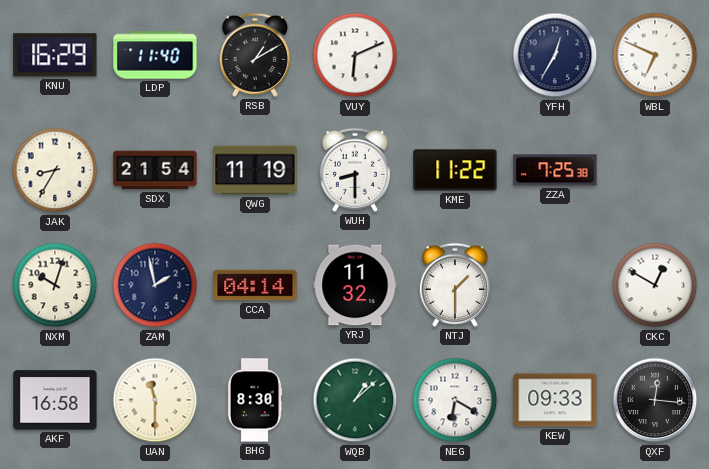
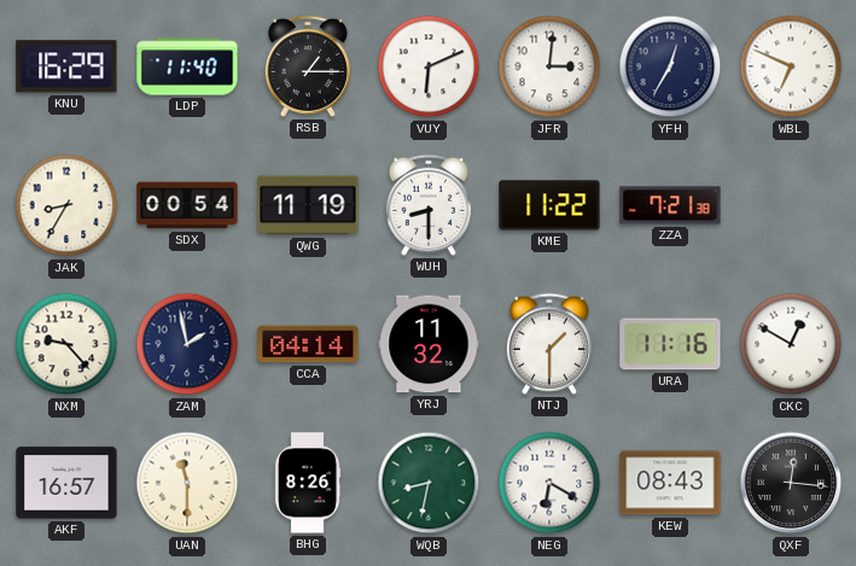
RSB: 1:10 -> 1:15 (308, 66)
JFR: none -> 3:01 (549, 66)
SDX: 21:54 -> 00:54 (187, 205)
ZZA: 7:25 -> 7:21 (670, 205)
NXM: 10:03 -> 9:23 (66, 344)
URA: none -> 11:16 (670, 344)
AKF: 16:58 -> 16:57 (66, 483)
BHG: 8:30 -> 8:26 (308, 483)
WQB: 1:08 -> 8:32 (429, 483)
KEW: 09:33 -> 08:43 (670, 483)
